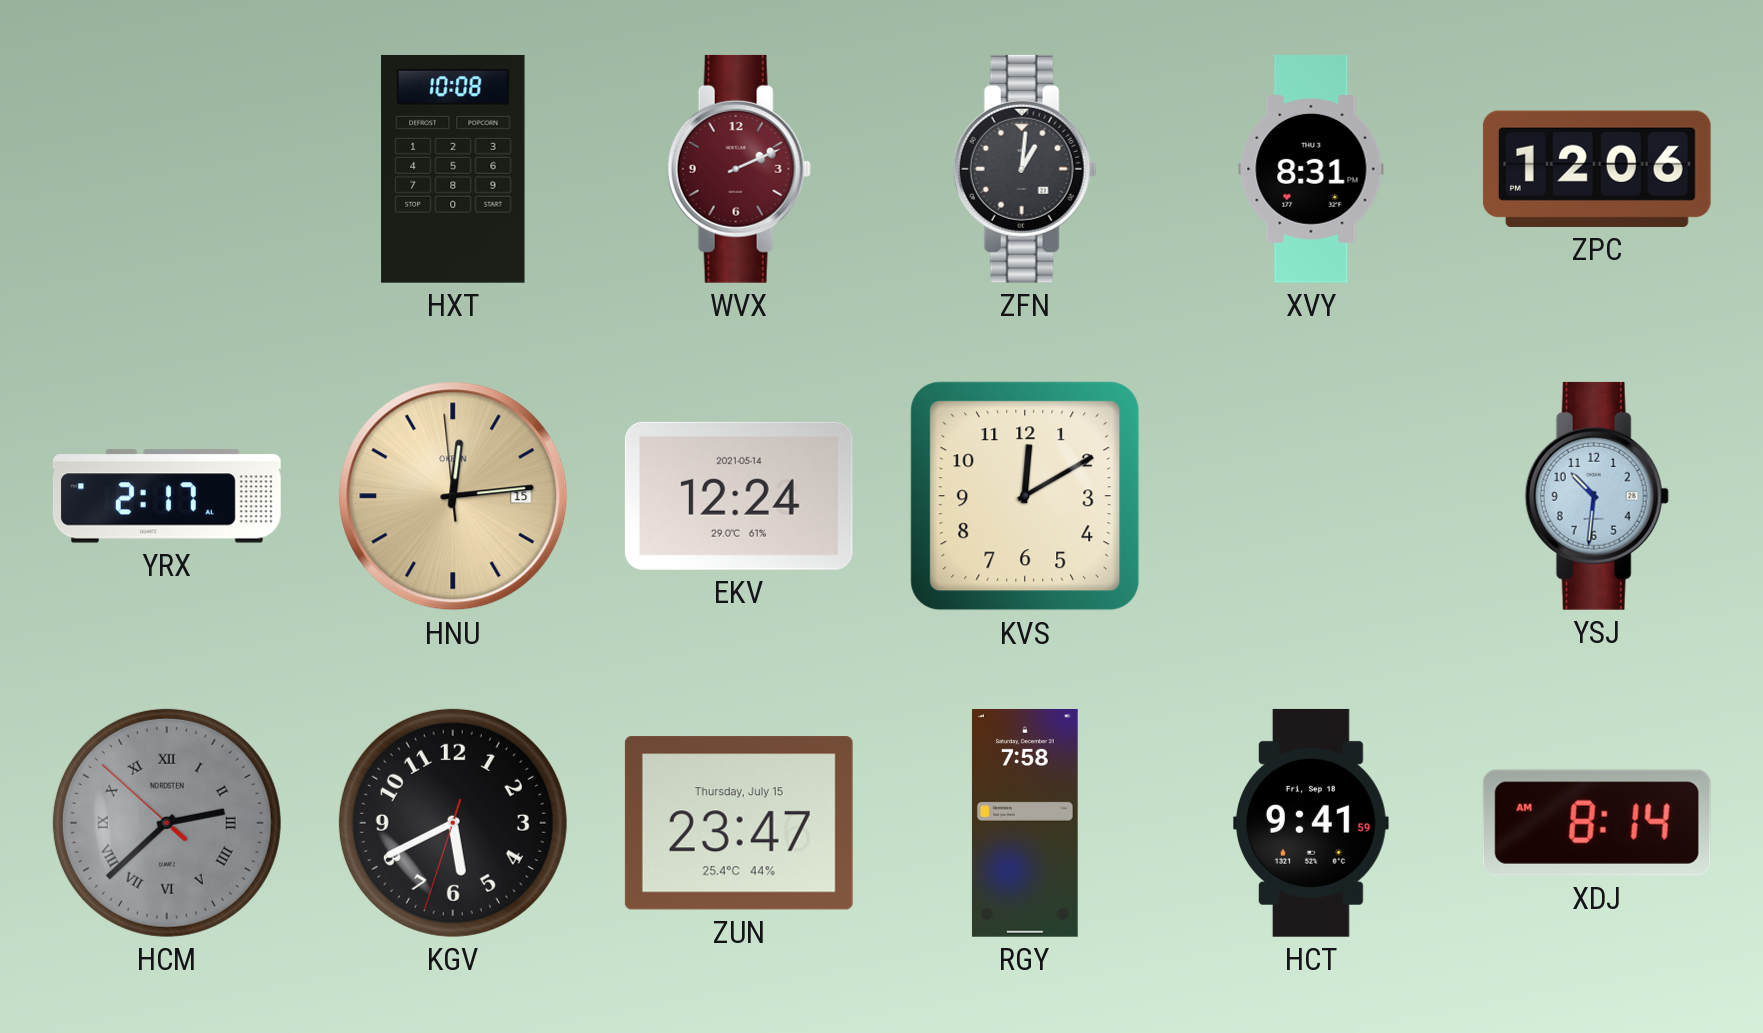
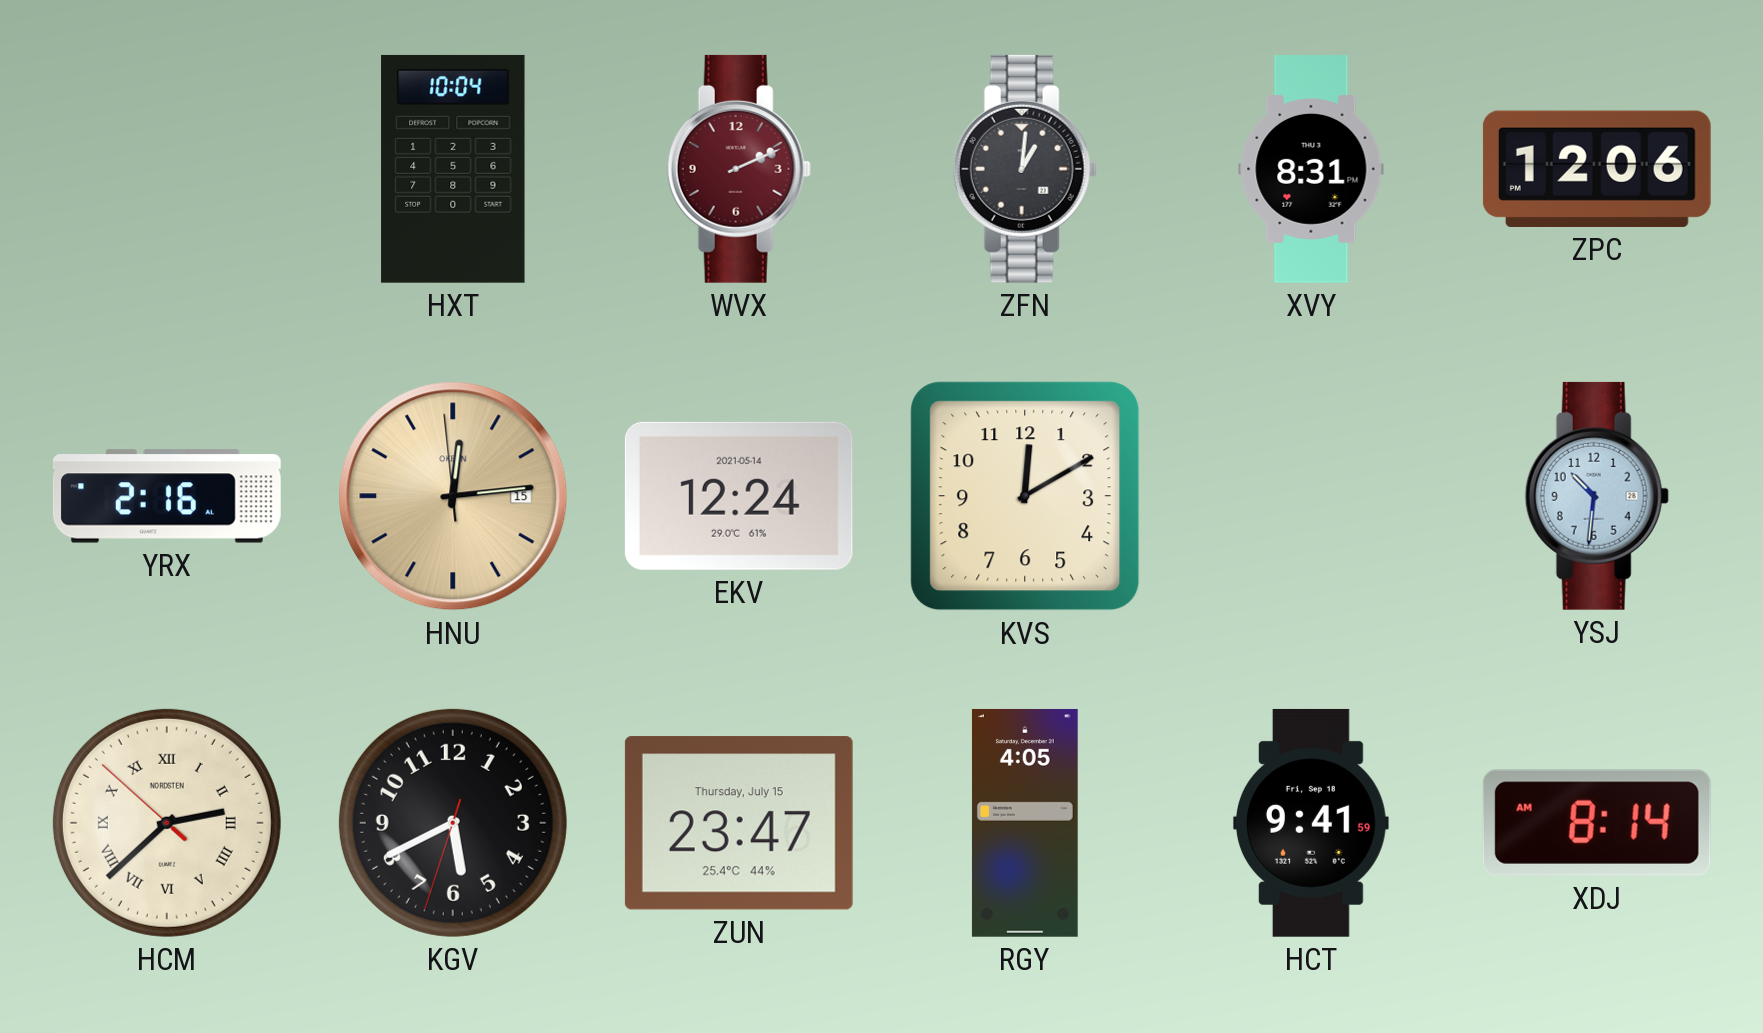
HXT: 10:08 -> 10:04 (453, 169)
YRX: 2:17 -> 2:16 (167, 496)
HCM dial: grey -> cream (167, 823)
RGY: 7:58 -> 4:05 (1025, 823)
